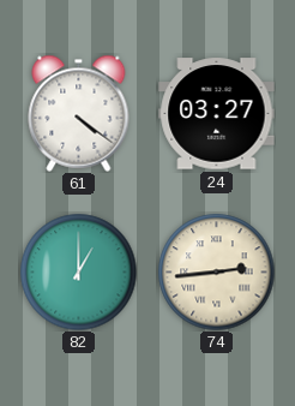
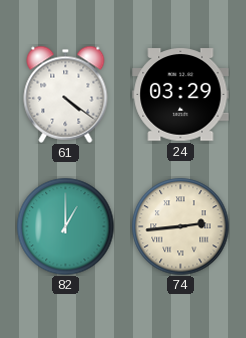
24: 03:27 -> 03:29 (181, 95)
